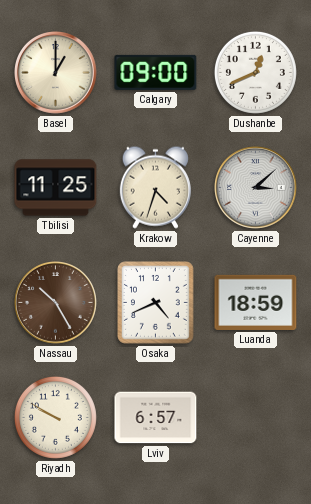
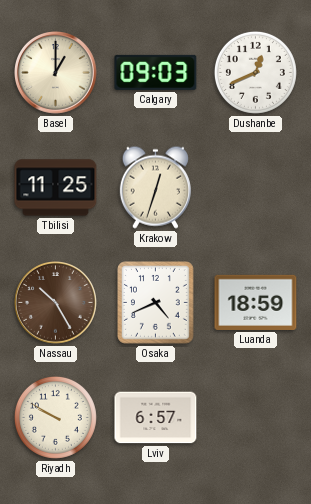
Calgary: 09:00 -> 09:03 (156, 72)
Krakow: 4:33 -> 12:33 (155, 187)
Cayenne: 3:08 -> none (256, 188)
